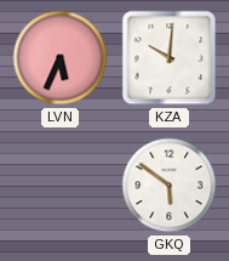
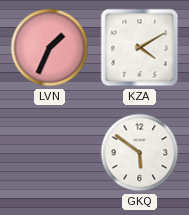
LVN: 5:34 -> 1:34 (50, 48)
KZA: 10:01 -> 4:10 (140, 48)
